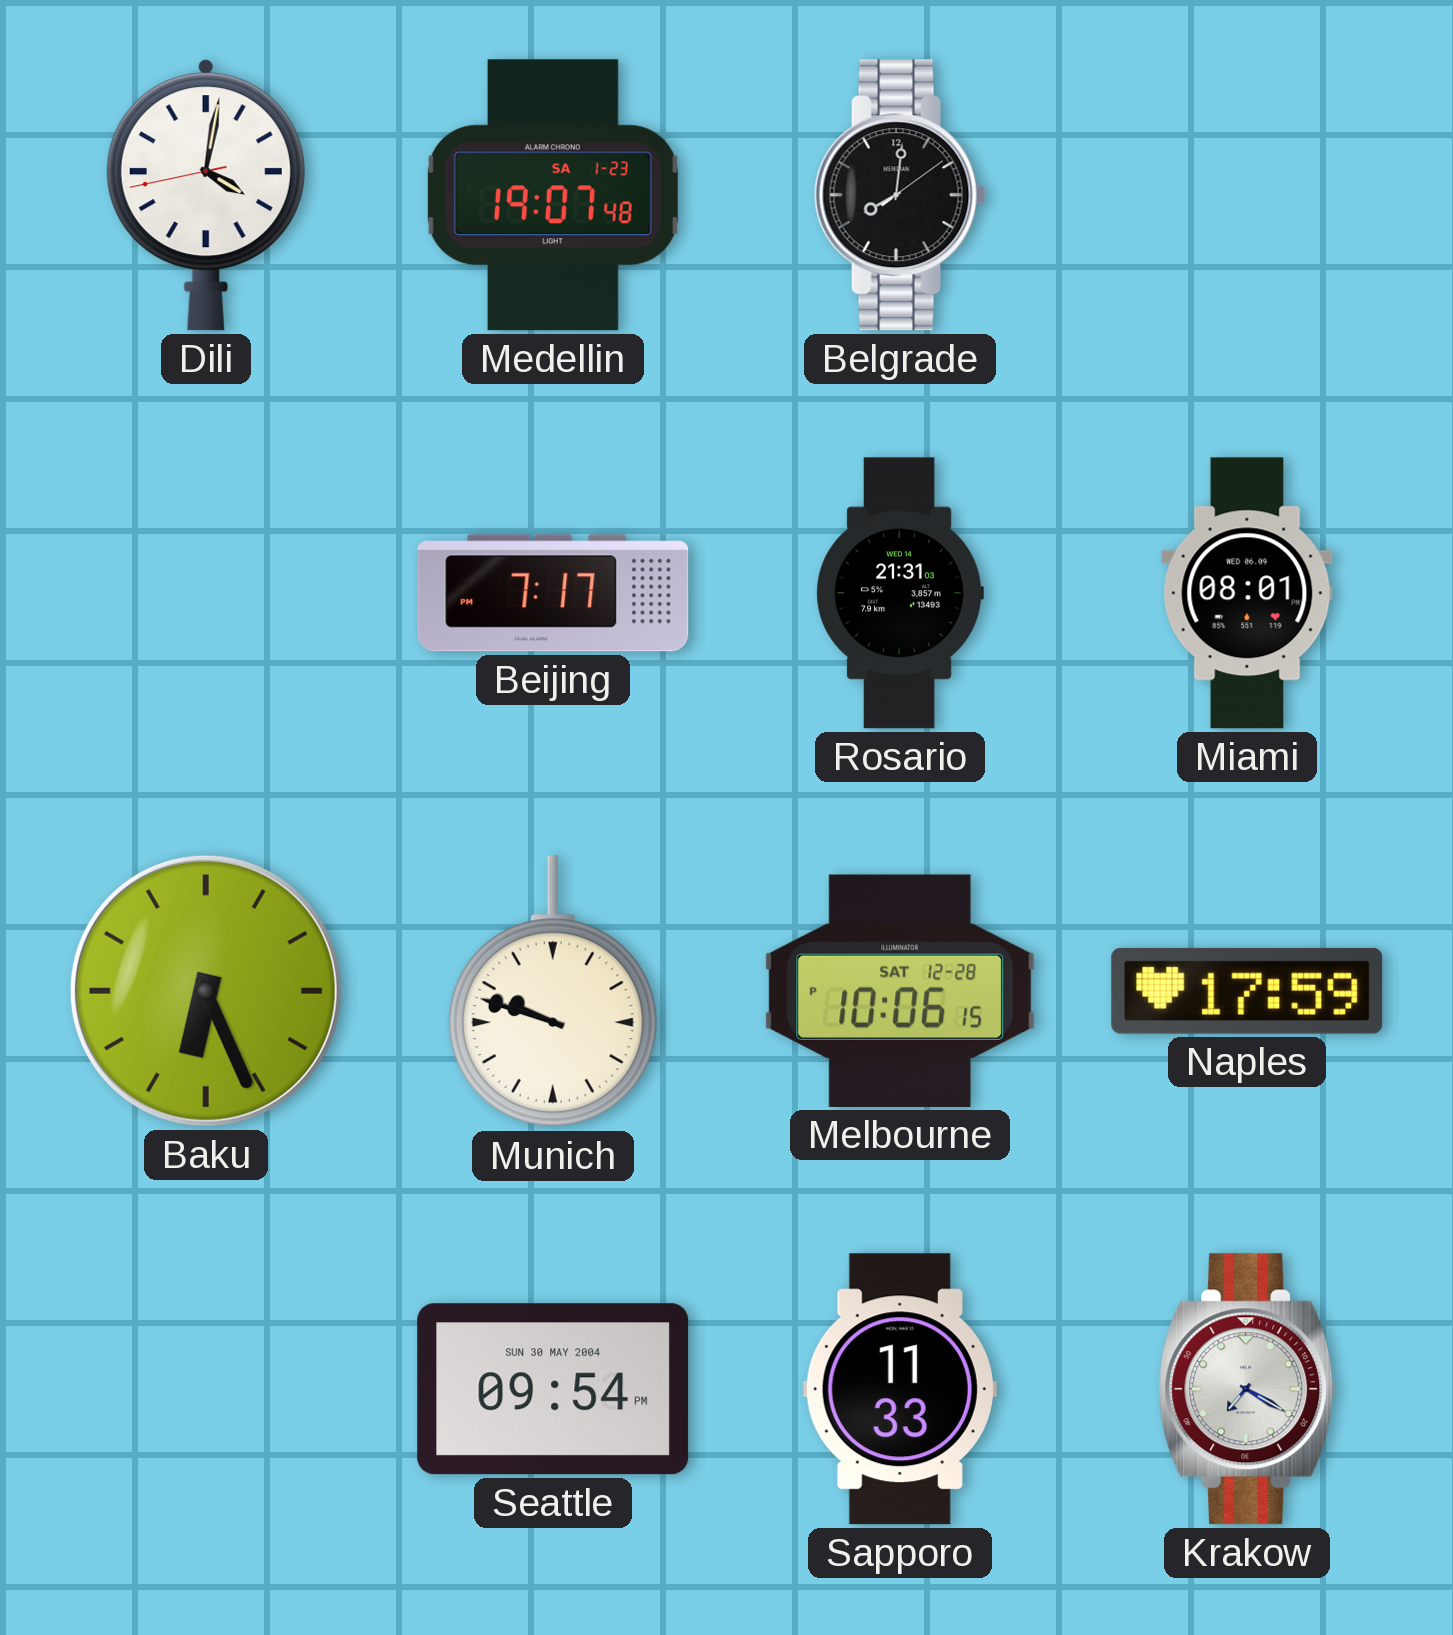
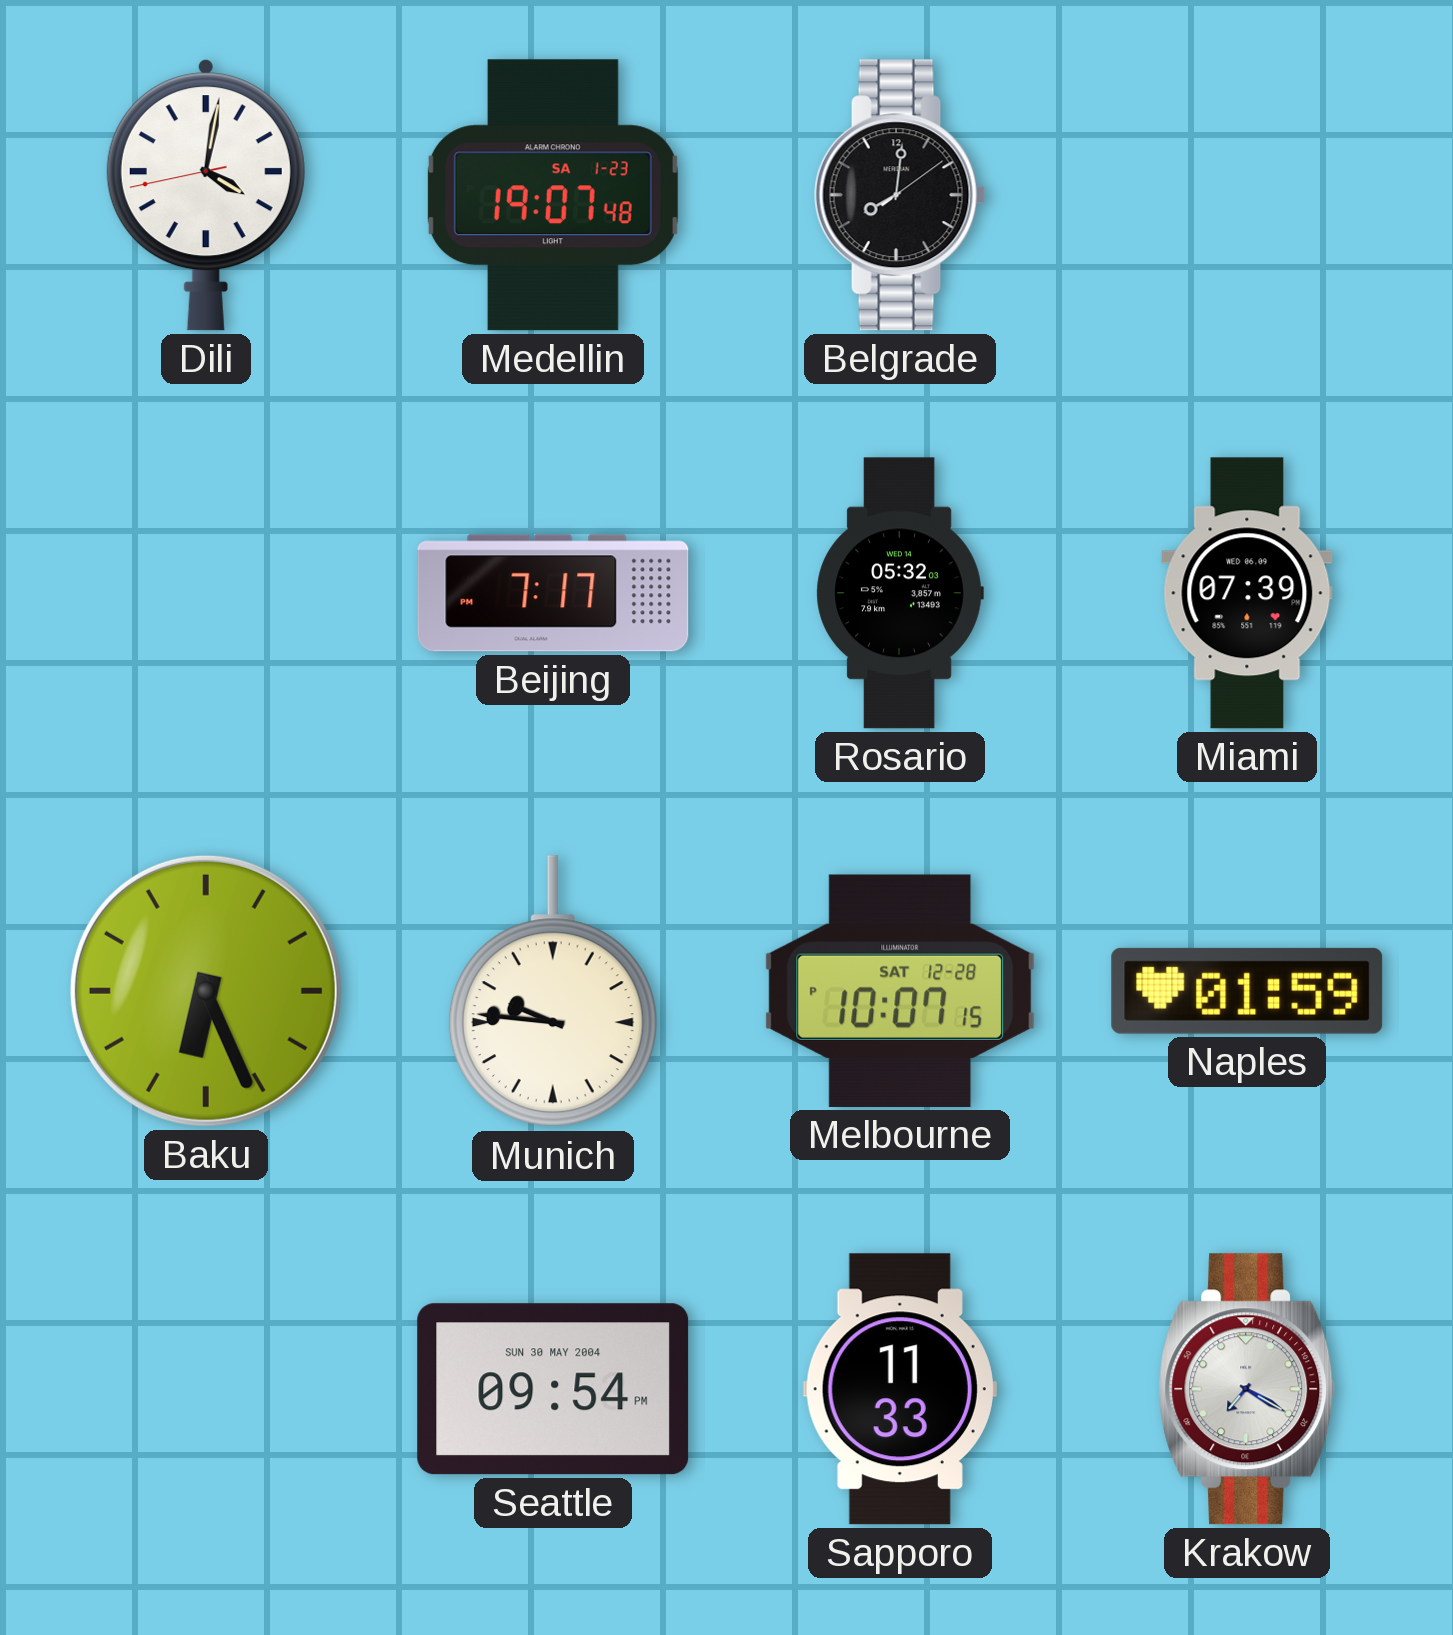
Rosario: 21:31 -> 05:32 (900, 593)
Miami: 08:01 -> 07:39 (1247, 593)
Munich: 9:48 -> 9:46 (553, 992)
Melbourne: 10:06 -> 10:07 (900, 991)
Naples: 17:59 -> 01:59 (1247, 991)
